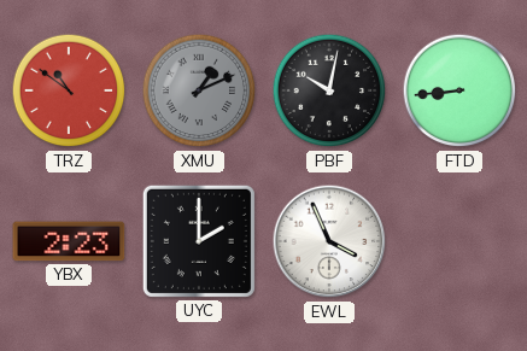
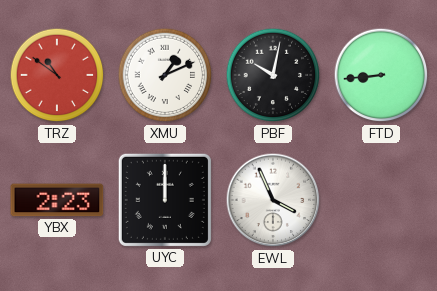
XMU dial: grey -> white (165, 75)
UYC: 2:00 -> 12:00 (165, 200)
